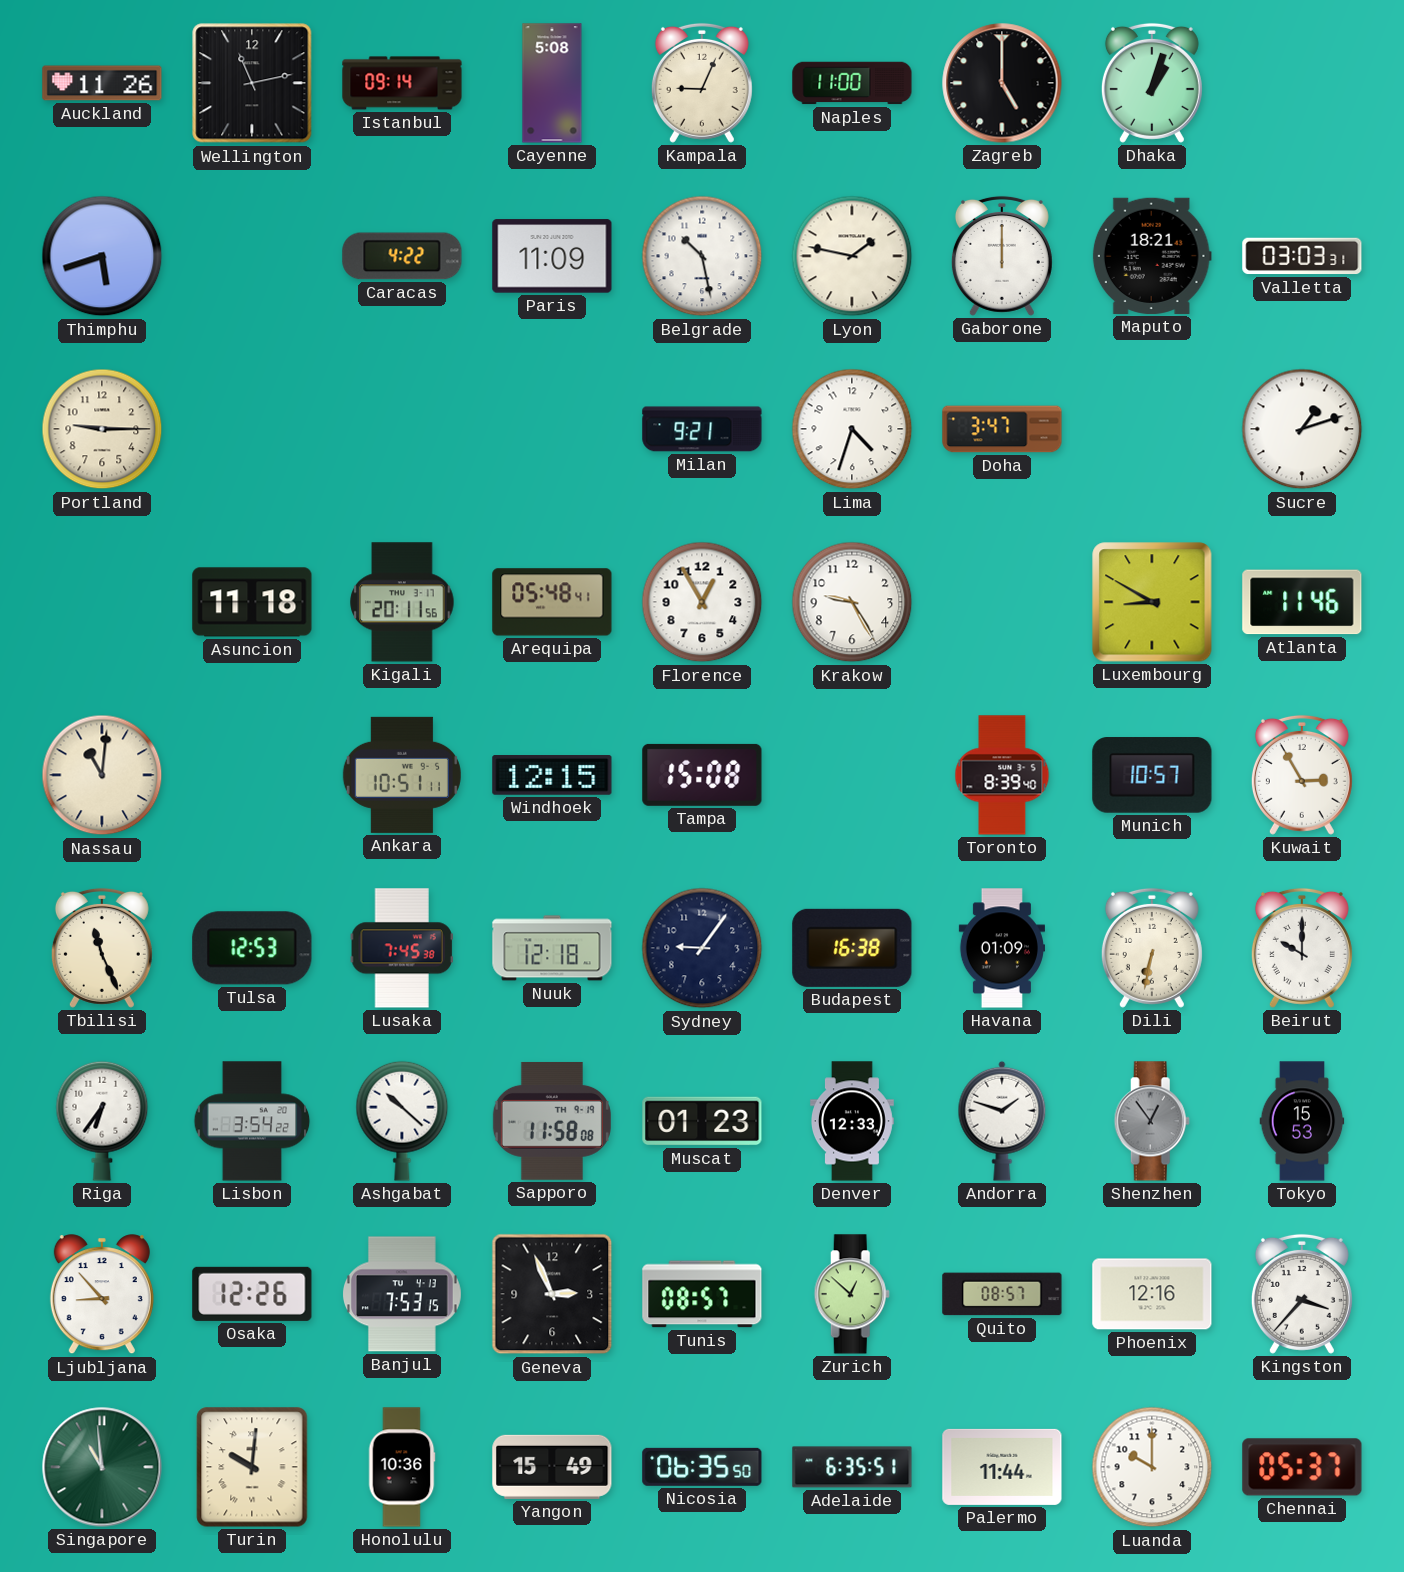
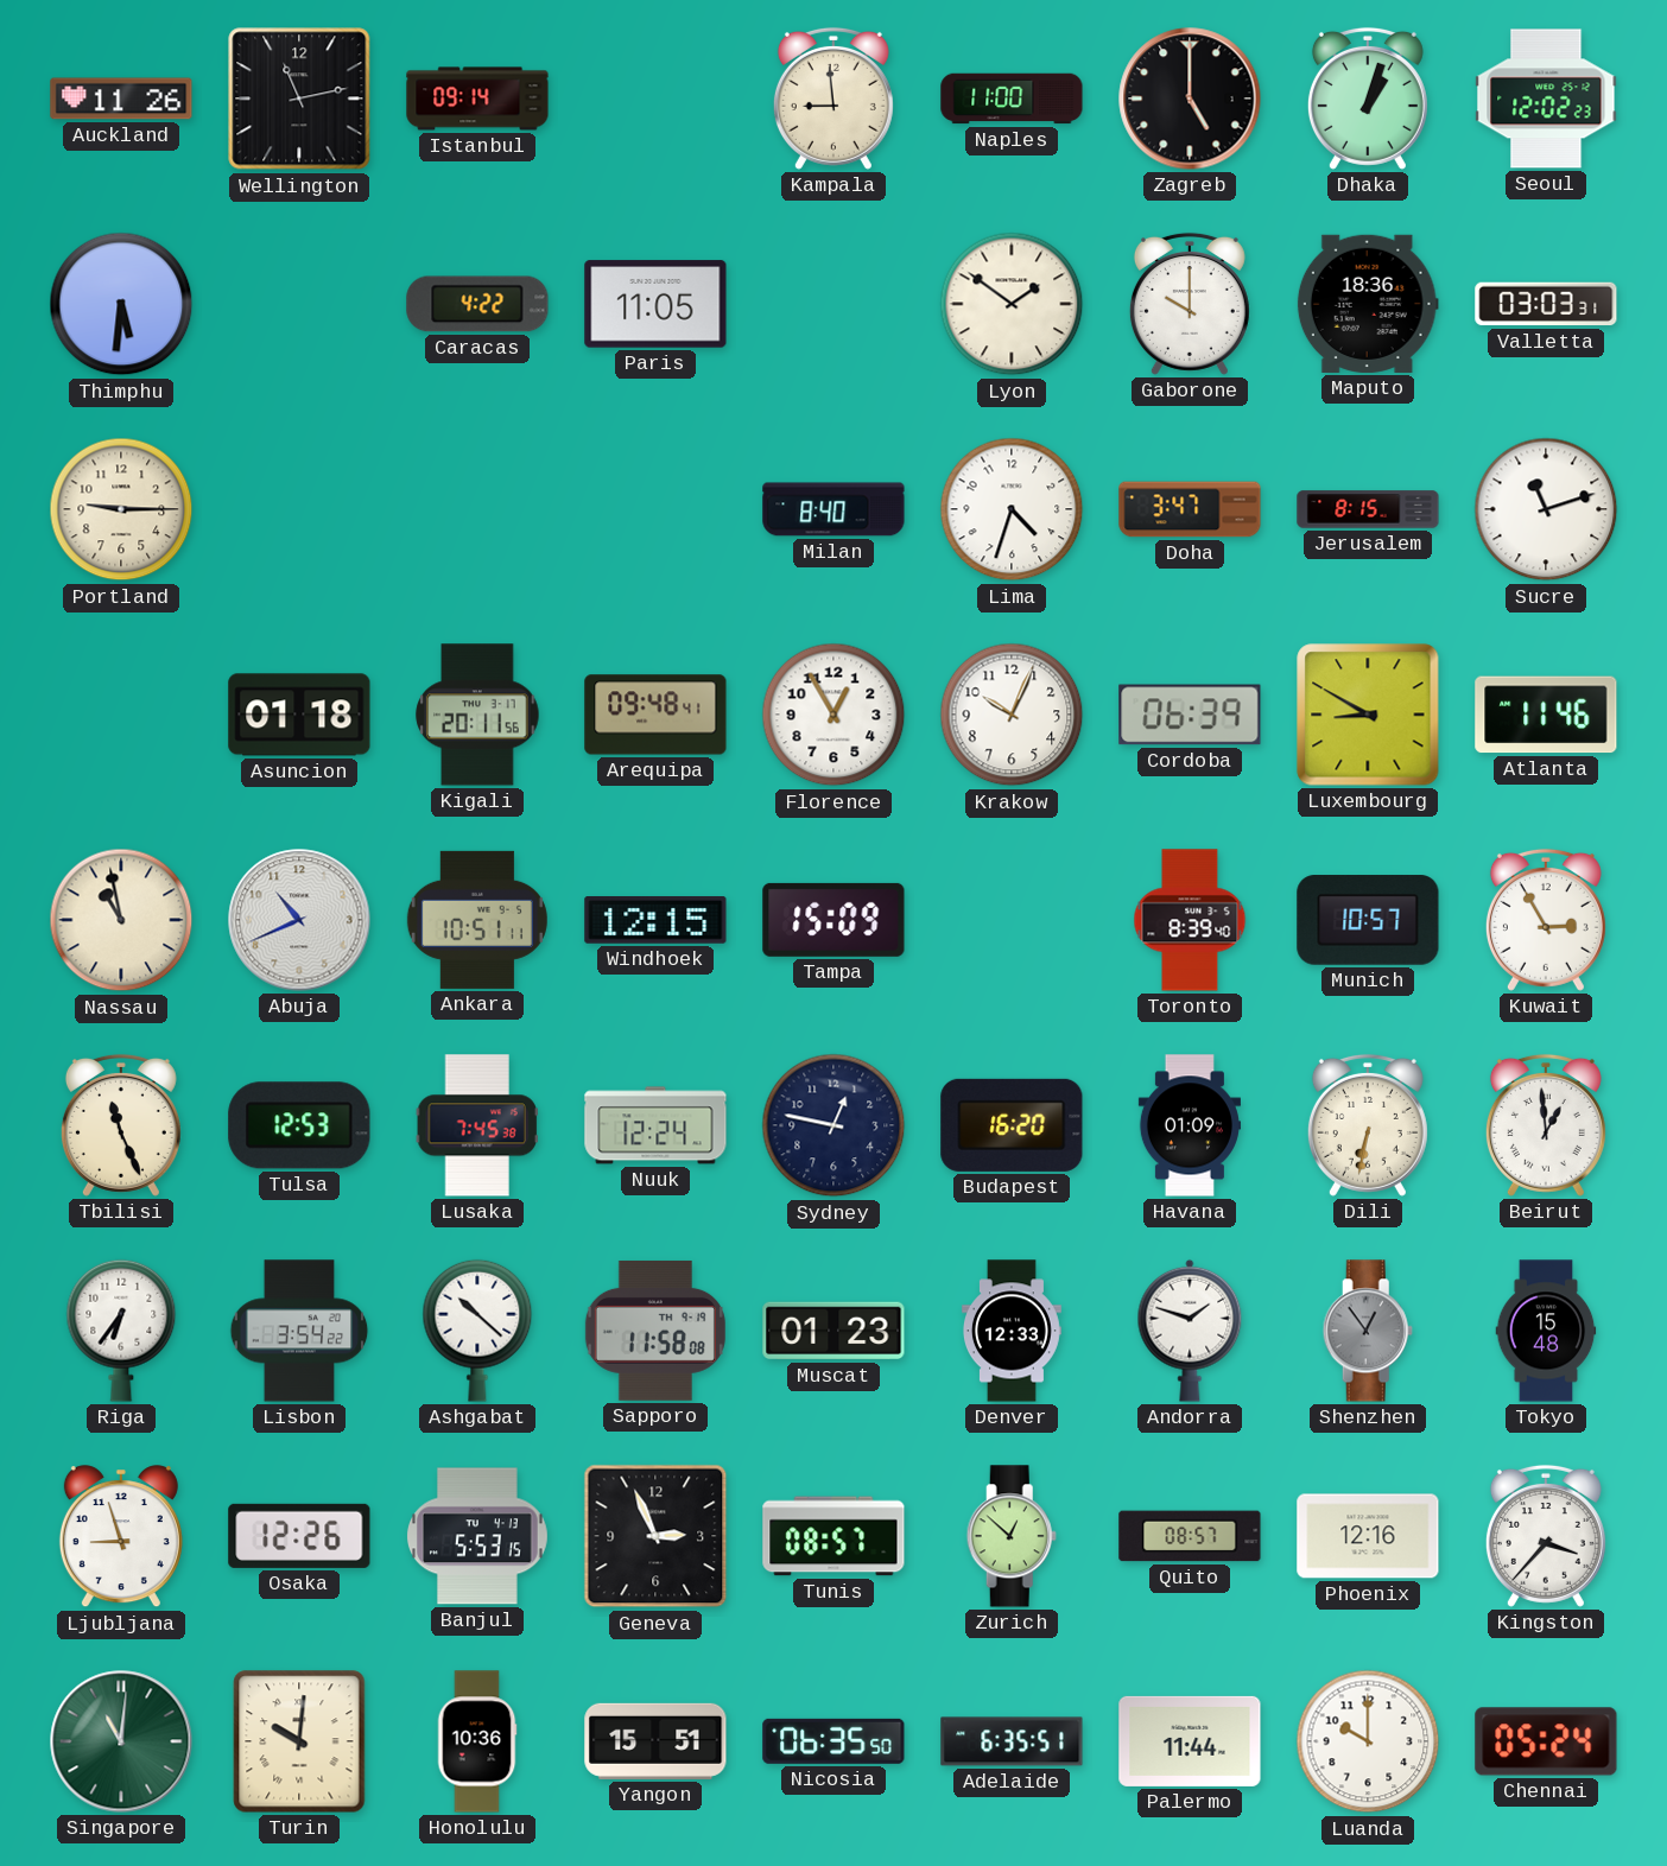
Cayenne: 5:08 -> none (552, 83)
Kampala: 9:04 -> 8:59 (833, 99)
Seoul: none -> 12:02 (1546, 99)
Thimphu: 5:42 -> 5:31 (121, 304)
Paris: 11:09 -> 11:05 (655, 304)
Belgrade: 10:28 -> none (702, 256)
Lyon: 1:47 -> 1:51 (1012, 304)
Gaborone: 12:00 -> 10:00 (1190, 304)
Maputo: 18:21 -> 18:36 (1368, 304)
Milan: 9:21 -> 8:40 (833, 509)
Jerusalem: none -> 8:15 (1368, 509)
Sucre: 1:12 -> 11:12 (1546, 509)
Asuncion: 11:18 -> 01:18 (299, 715)
Arequipa: 05:48 -> 09:48 (655, 715)
Krakow: 9:25 -> 10:04 (1012, 715)
Cordoba: none -> 06:39 (1190, 715)
Nassau: 11:01 -> 10:58 (121, 920)
Abuja: none -> 10:41 (299, 920)
Tampa: 15:08 -> 15:09 (833, 920)
Nuuk: 12:18 -> 12:24 (655, 1125)
Sydney: 9:06 -> 12:47 (833, 1125)
Budapest: 16:38 -> 16:20 (1012, 1125)
Beirut: 10:00 -> 12:59 (1546, 1125)
Tokyo: 15:53 -> 15:48 (1546, 1331)
Ljubljana: 8:53 -> 8:57 (121, 1537)
Banjul: 7:53 -> 5:53 (477, 1536)
Singapore: 10:59 -> 11:01 (121, 1741)
Yangon: 15:49 -> 15:51 (655, 1741)
Chennai: 05:37 -> 05:24 (1546, 1741)
